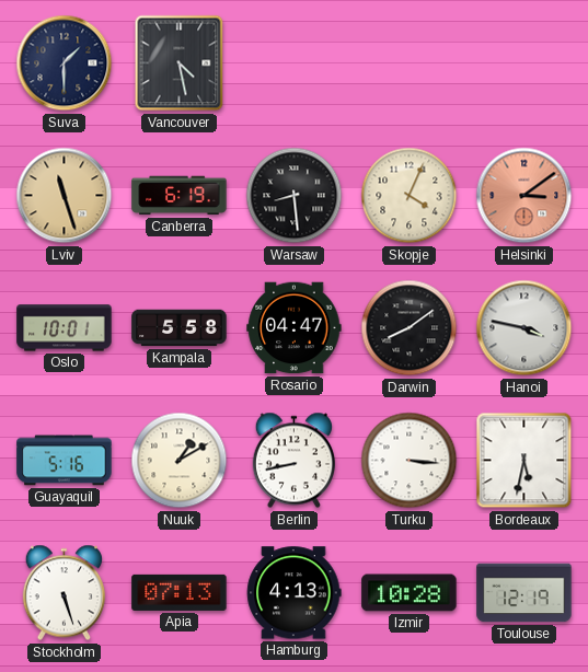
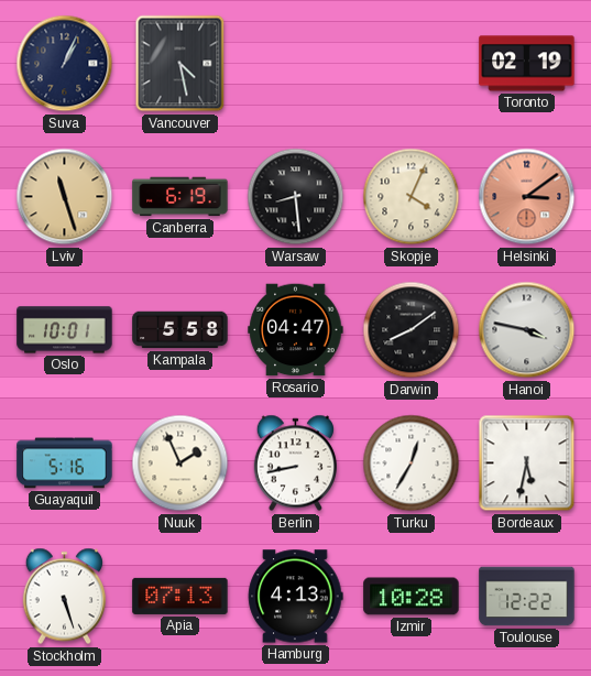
Suva: 1:30 -> 1:04 (65, 64)
Toronto: none -> 02:19 (527, 64)
Nuuk: 1:10 -> 1:56 (180, 464)
Turku: 3:16 -> 12:35 (412, 464)
Toulouse: 12:19 -> 12:22 (527, 597)
